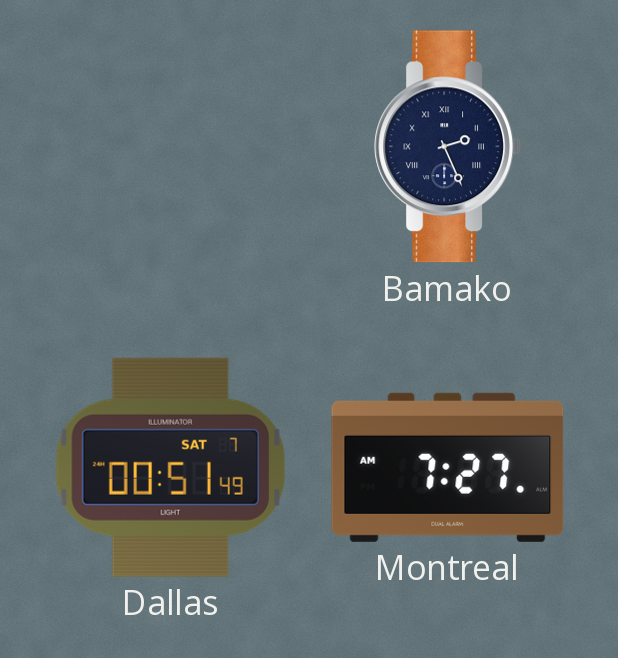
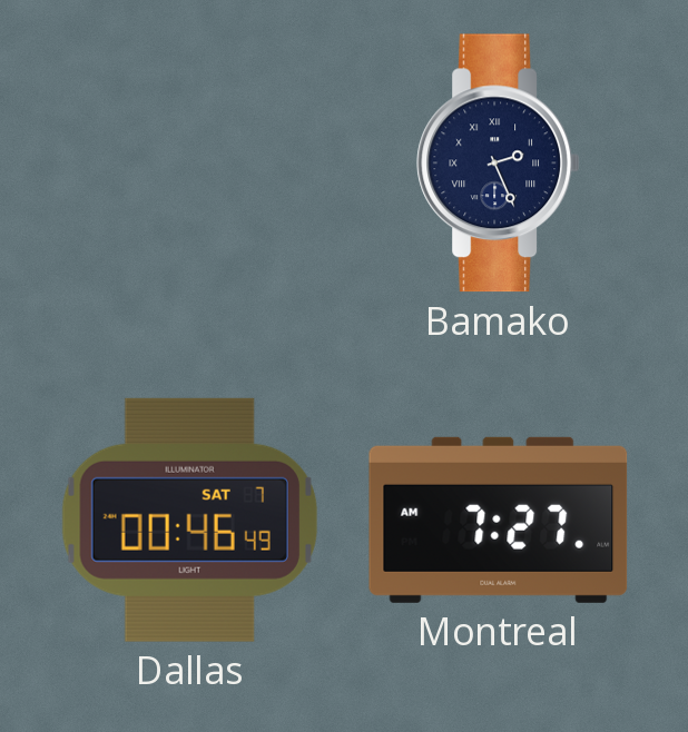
Dallas: 00:51 -> 00:46 (189, 520)
